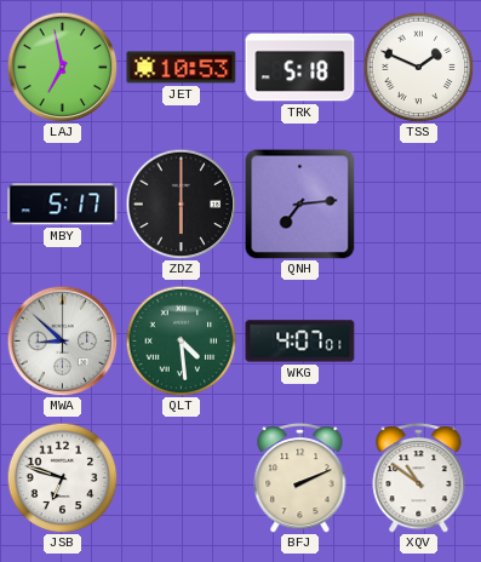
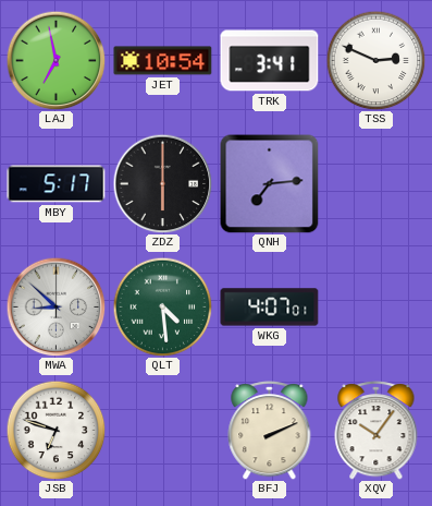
JET: 10:53 -> 10:54 (163, 61)
TRK: 5:18 -> 3:41 (270, 61)
TSS: 1:49 -> 2:49 (375, 60)
XQV: 10:51 -> 10:06 (377, 431)
